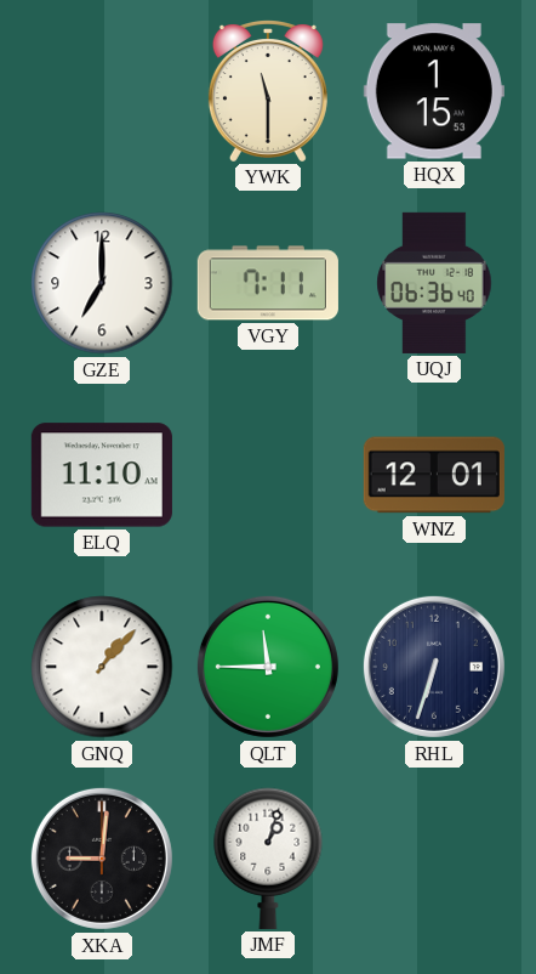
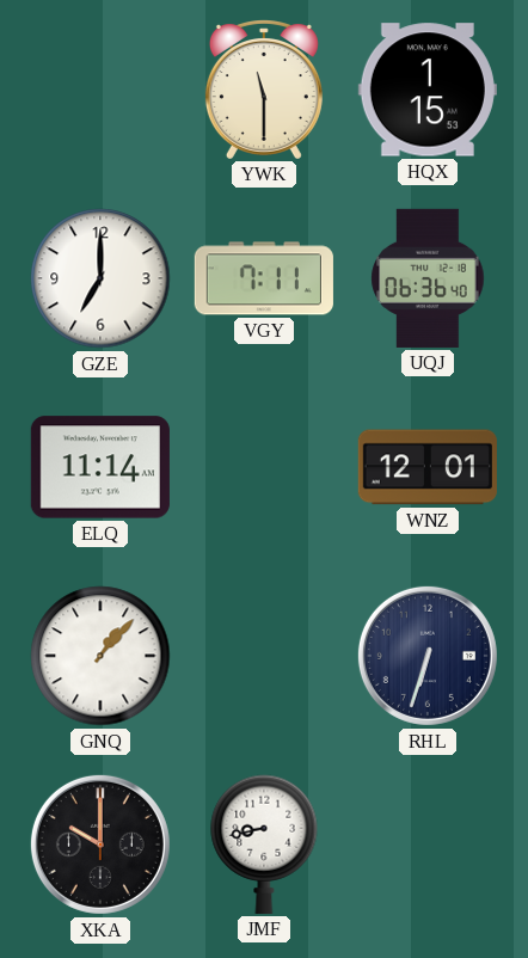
ELQ: 11:10 -> 11:14 (100, 467)
QLT: 11:45 -> none (268, 667)
XKA: 9:01 -> 10:00 (100, 845)
JMF: 1:03 -> 8:43 (264, 845)
